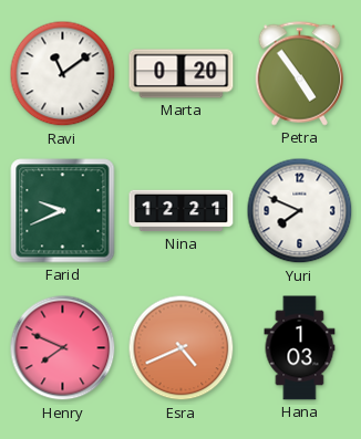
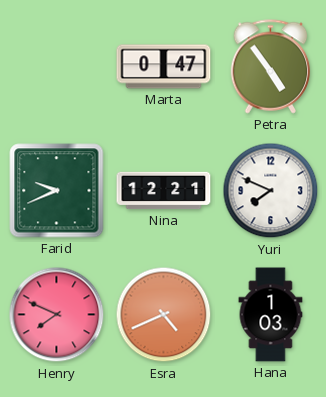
Ravi: 11:09 -> none (63, 74)
Marta: 0:20 -> 0:47 (164, 67)
